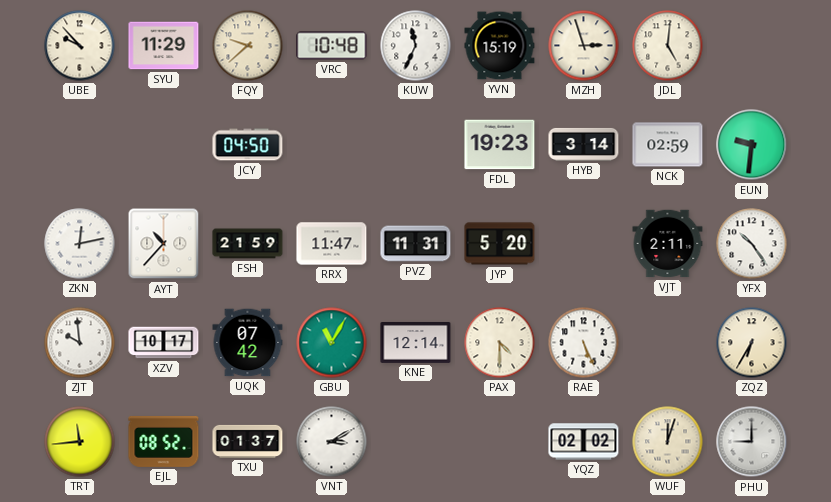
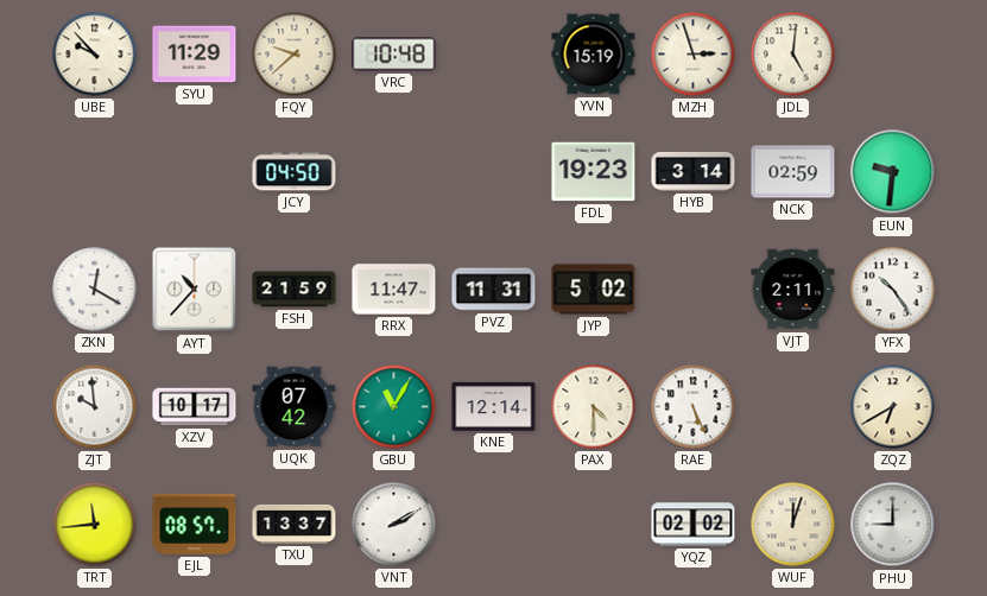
KUW: 11:34 -> none (416, 46)
ZKN: 12:13 -> 12:20 (95, 290)
JYP: 5:20 -> 5:02 (594, 290)
ZQZ: 6:35 -> 6:40 (893, 407)
EJL: 08:52 -> 08:57 (195, 524)
TXU: 01:37 -> 13:37 (295, 524)
VNT: 3:10 -> 2:10 (394, 525)
